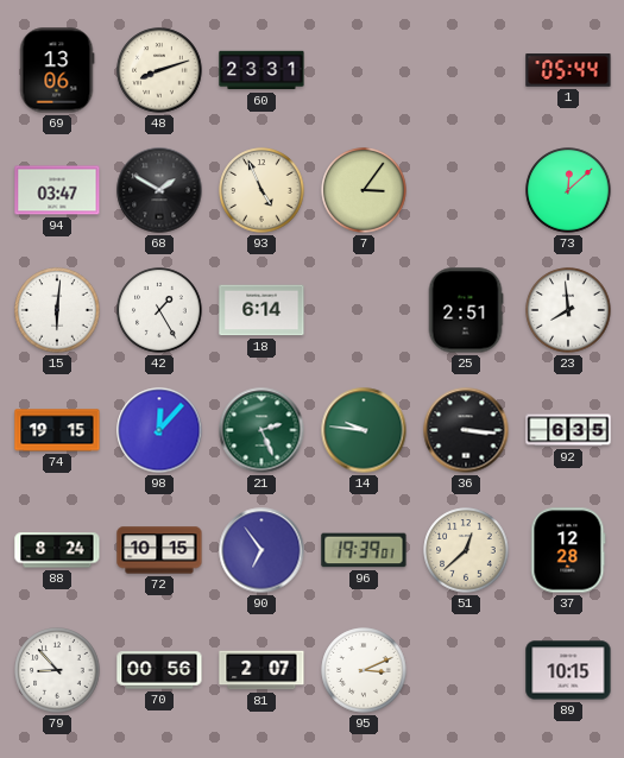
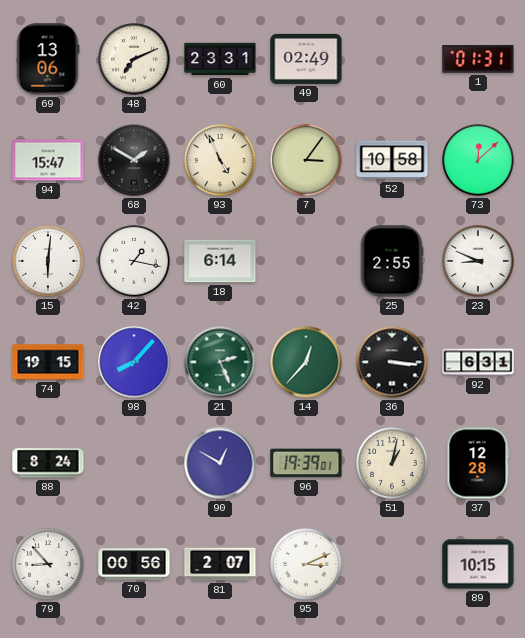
48: 8:12 -> 7:11 (134, 59)
49: none -> 02:49 (306, 59)
1: 05:44 -> 01:31 (478, 59)
94: 03:47 -> 15:47 (48, 160)
52: none -> 10:58 (392, 160)
42: 1:25 -> 1:17 (134, 261)
25: 2:51 -> 2:55 (392, 261)
23: 7:59 -> 8:49 (478, 261)
98: 12:07 -> 8:07 (134, 362)
14: 9:46 -> 12:37 (306, 362)
92: 6:35 -> 6:31 (478, 362)
72: 10:15 -> none (159, 550)
90: 6:54 -> 12:50 (220, 463)
51: 12:38 -> 1:02 (392, 463)
